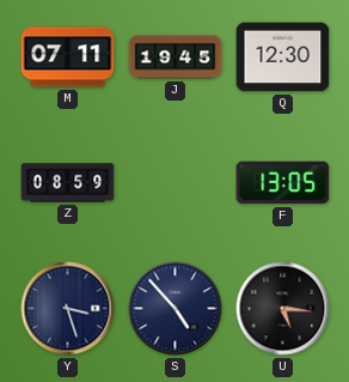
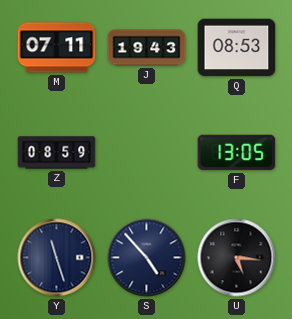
J: 19:45 -> 19:43 (147, 48)
Q: 12:30 -> 08:53 (237, 48)
Y: 3:27 -> 11:27 (57, 258)
